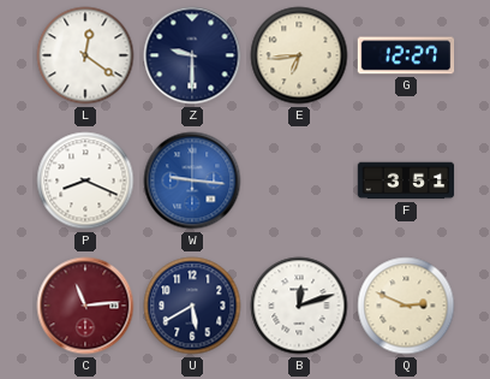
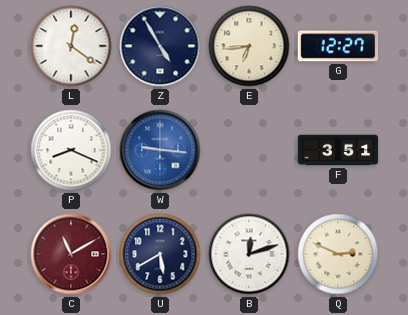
Z: 9:30 -> 4:55 (160, 46)
C: 11:14 -> 11:10 (71, 254)
